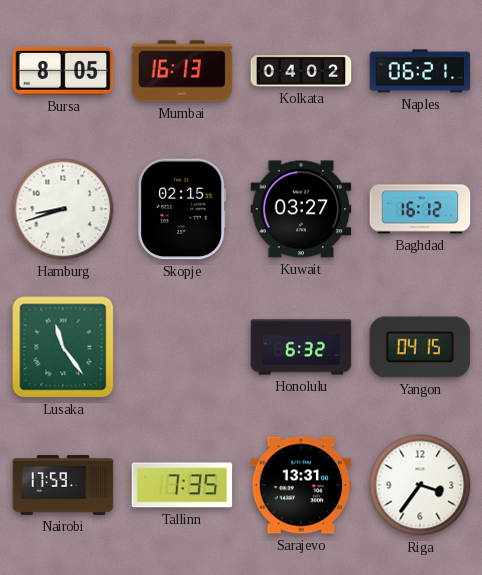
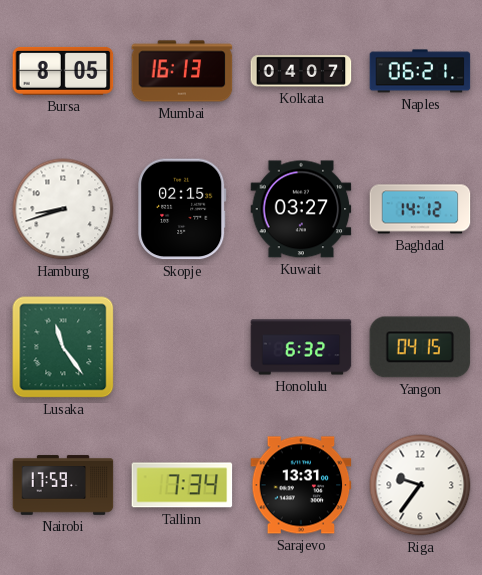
Kolkata: 04:02 -> 04:07 (301, 71)
Baghdad: 16:12 -> 14:12 (420, 209)
Tallinn: 7:35 -> 7:34 (182, 485)
Riga: 3:36 -> 9:36 (420, 485)
